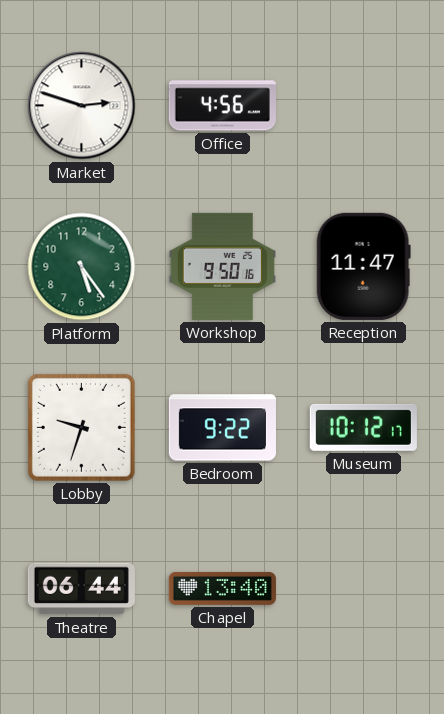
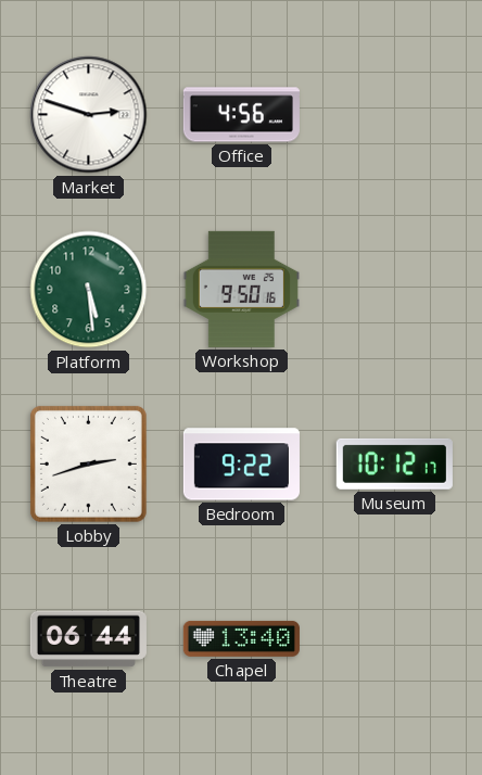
Platform: 5:24 -> 5:29 (89, 290)
Reception: 11:47 -> none (363, 266)
Lobby: 9:33 -> 2:42 (88, 463)
